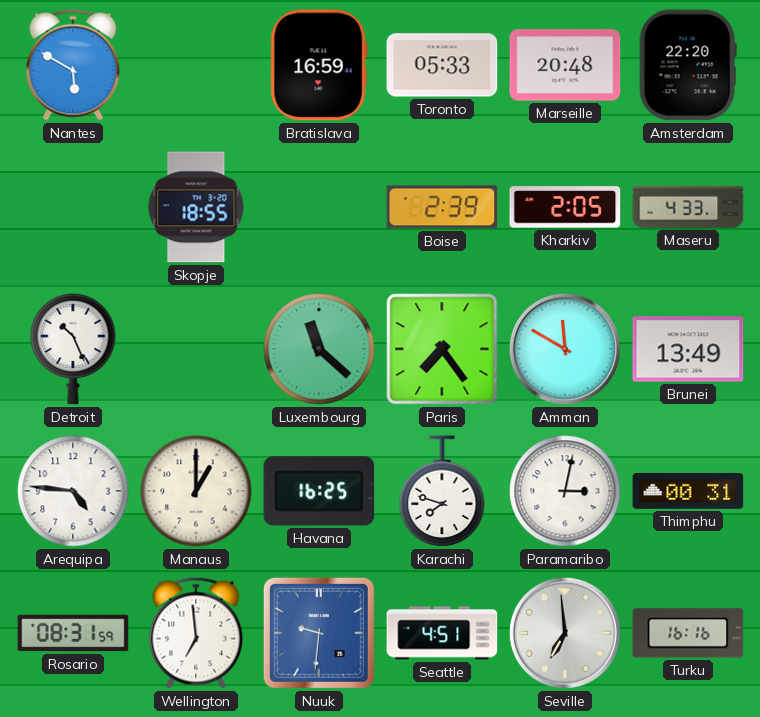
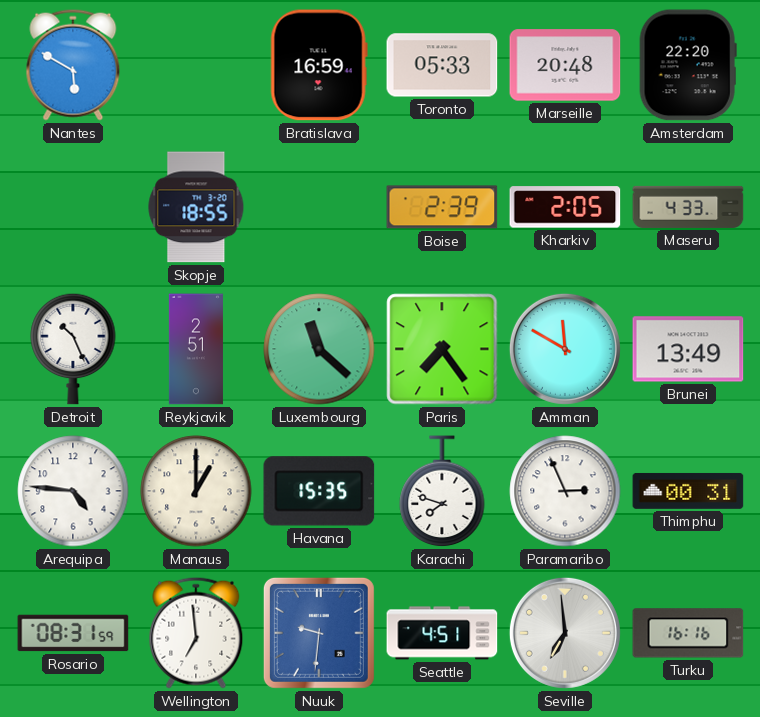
Reykjavik: none -> 2:51 (196, 349)
Havana: 16:25 -> 15:35 (319, 491)
Paramaribo: 3:02 -> 2:56 (565, 491)
